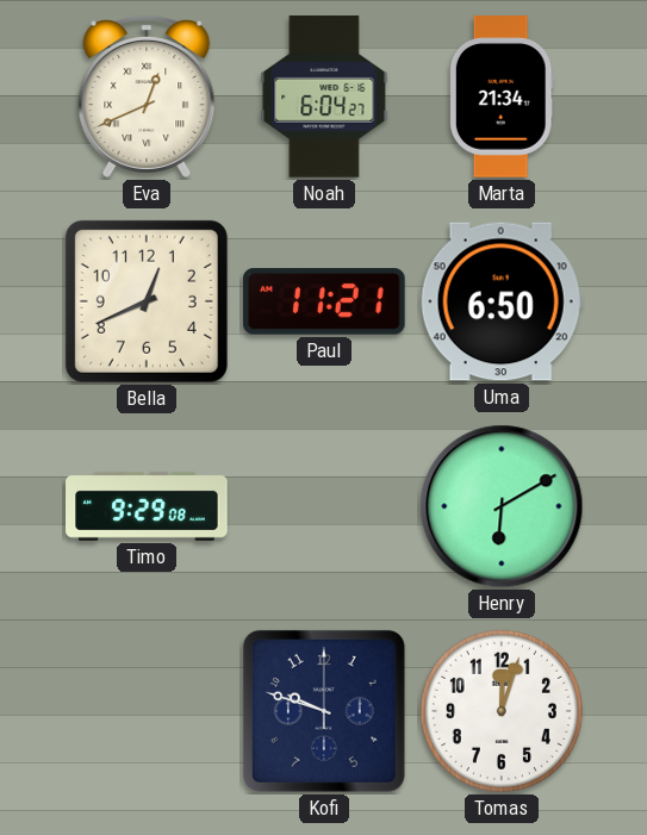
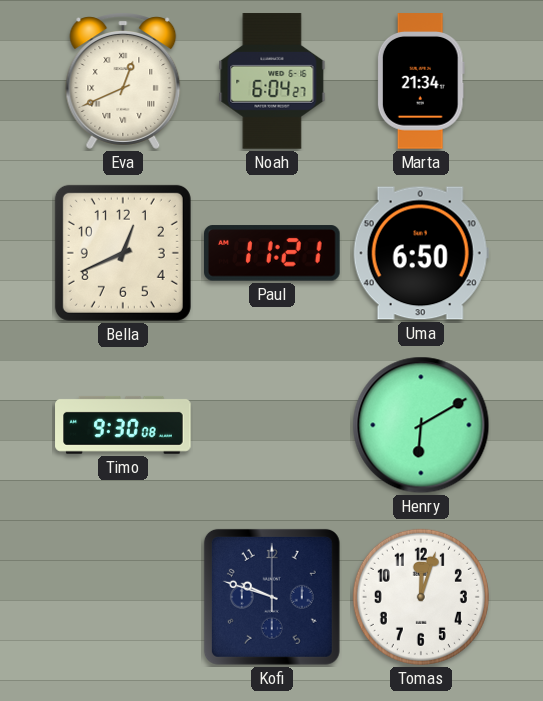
Timo: 9:29 -> 9:30 (123, 425)
